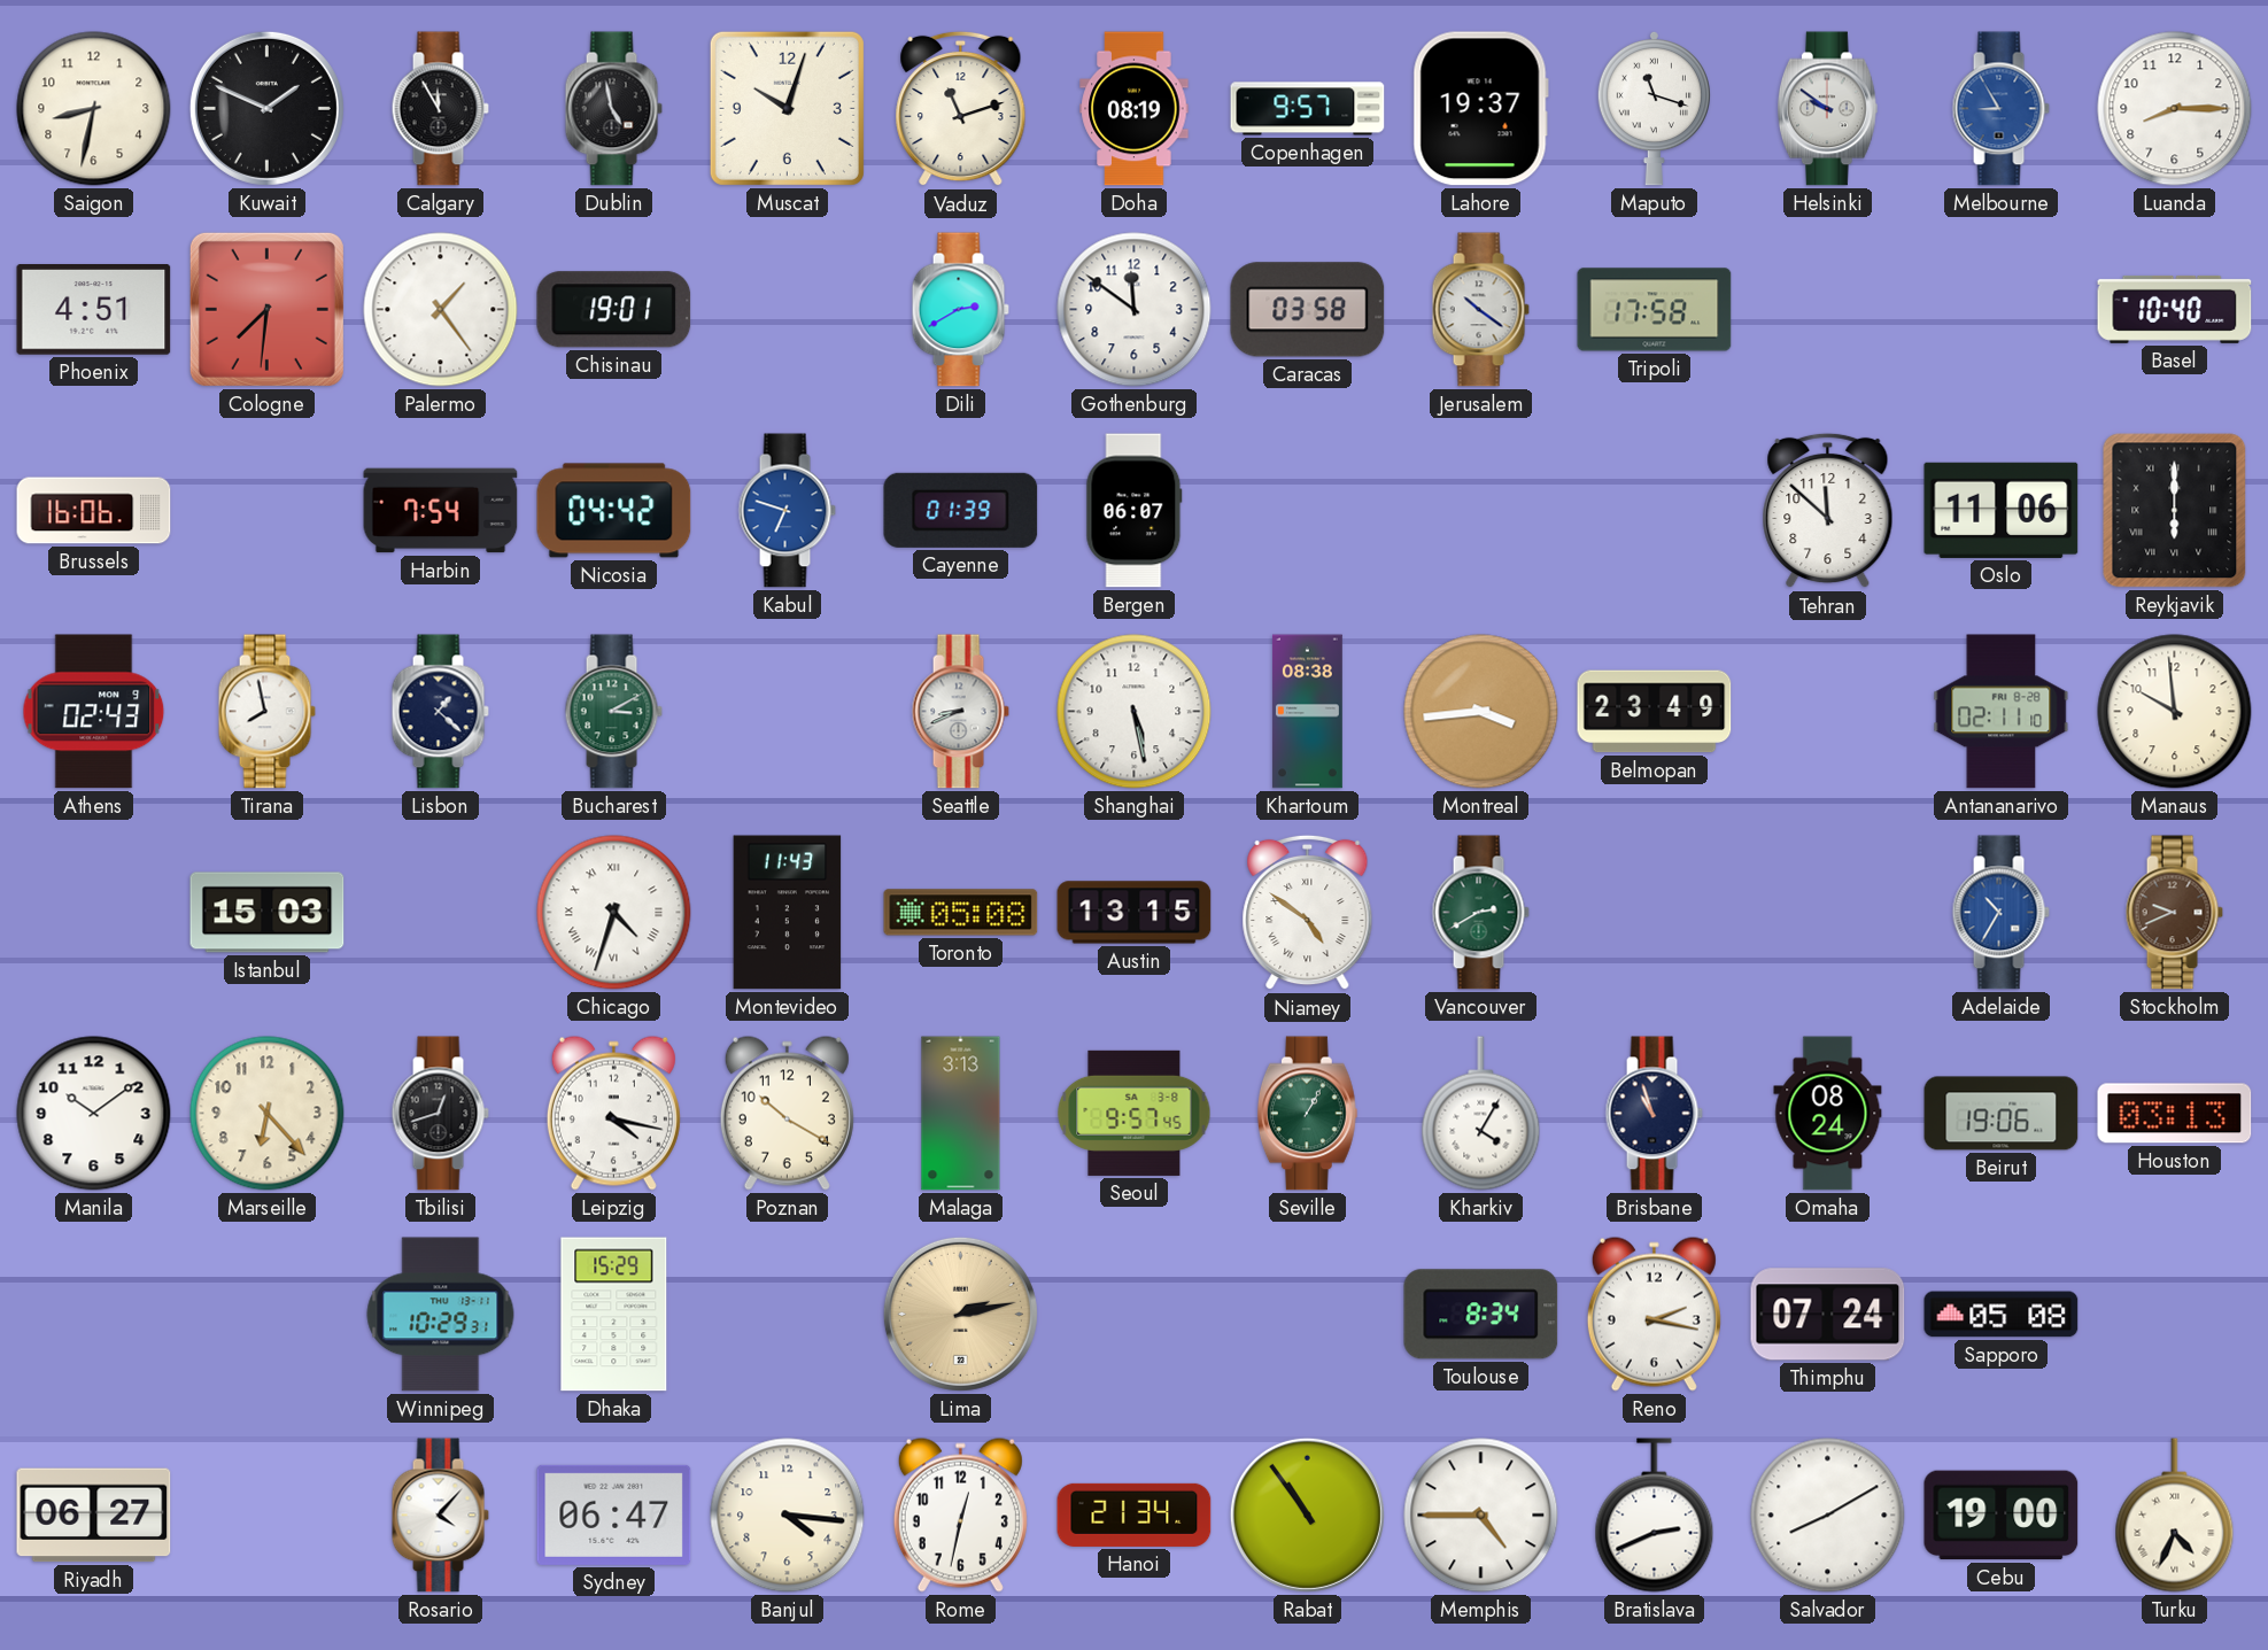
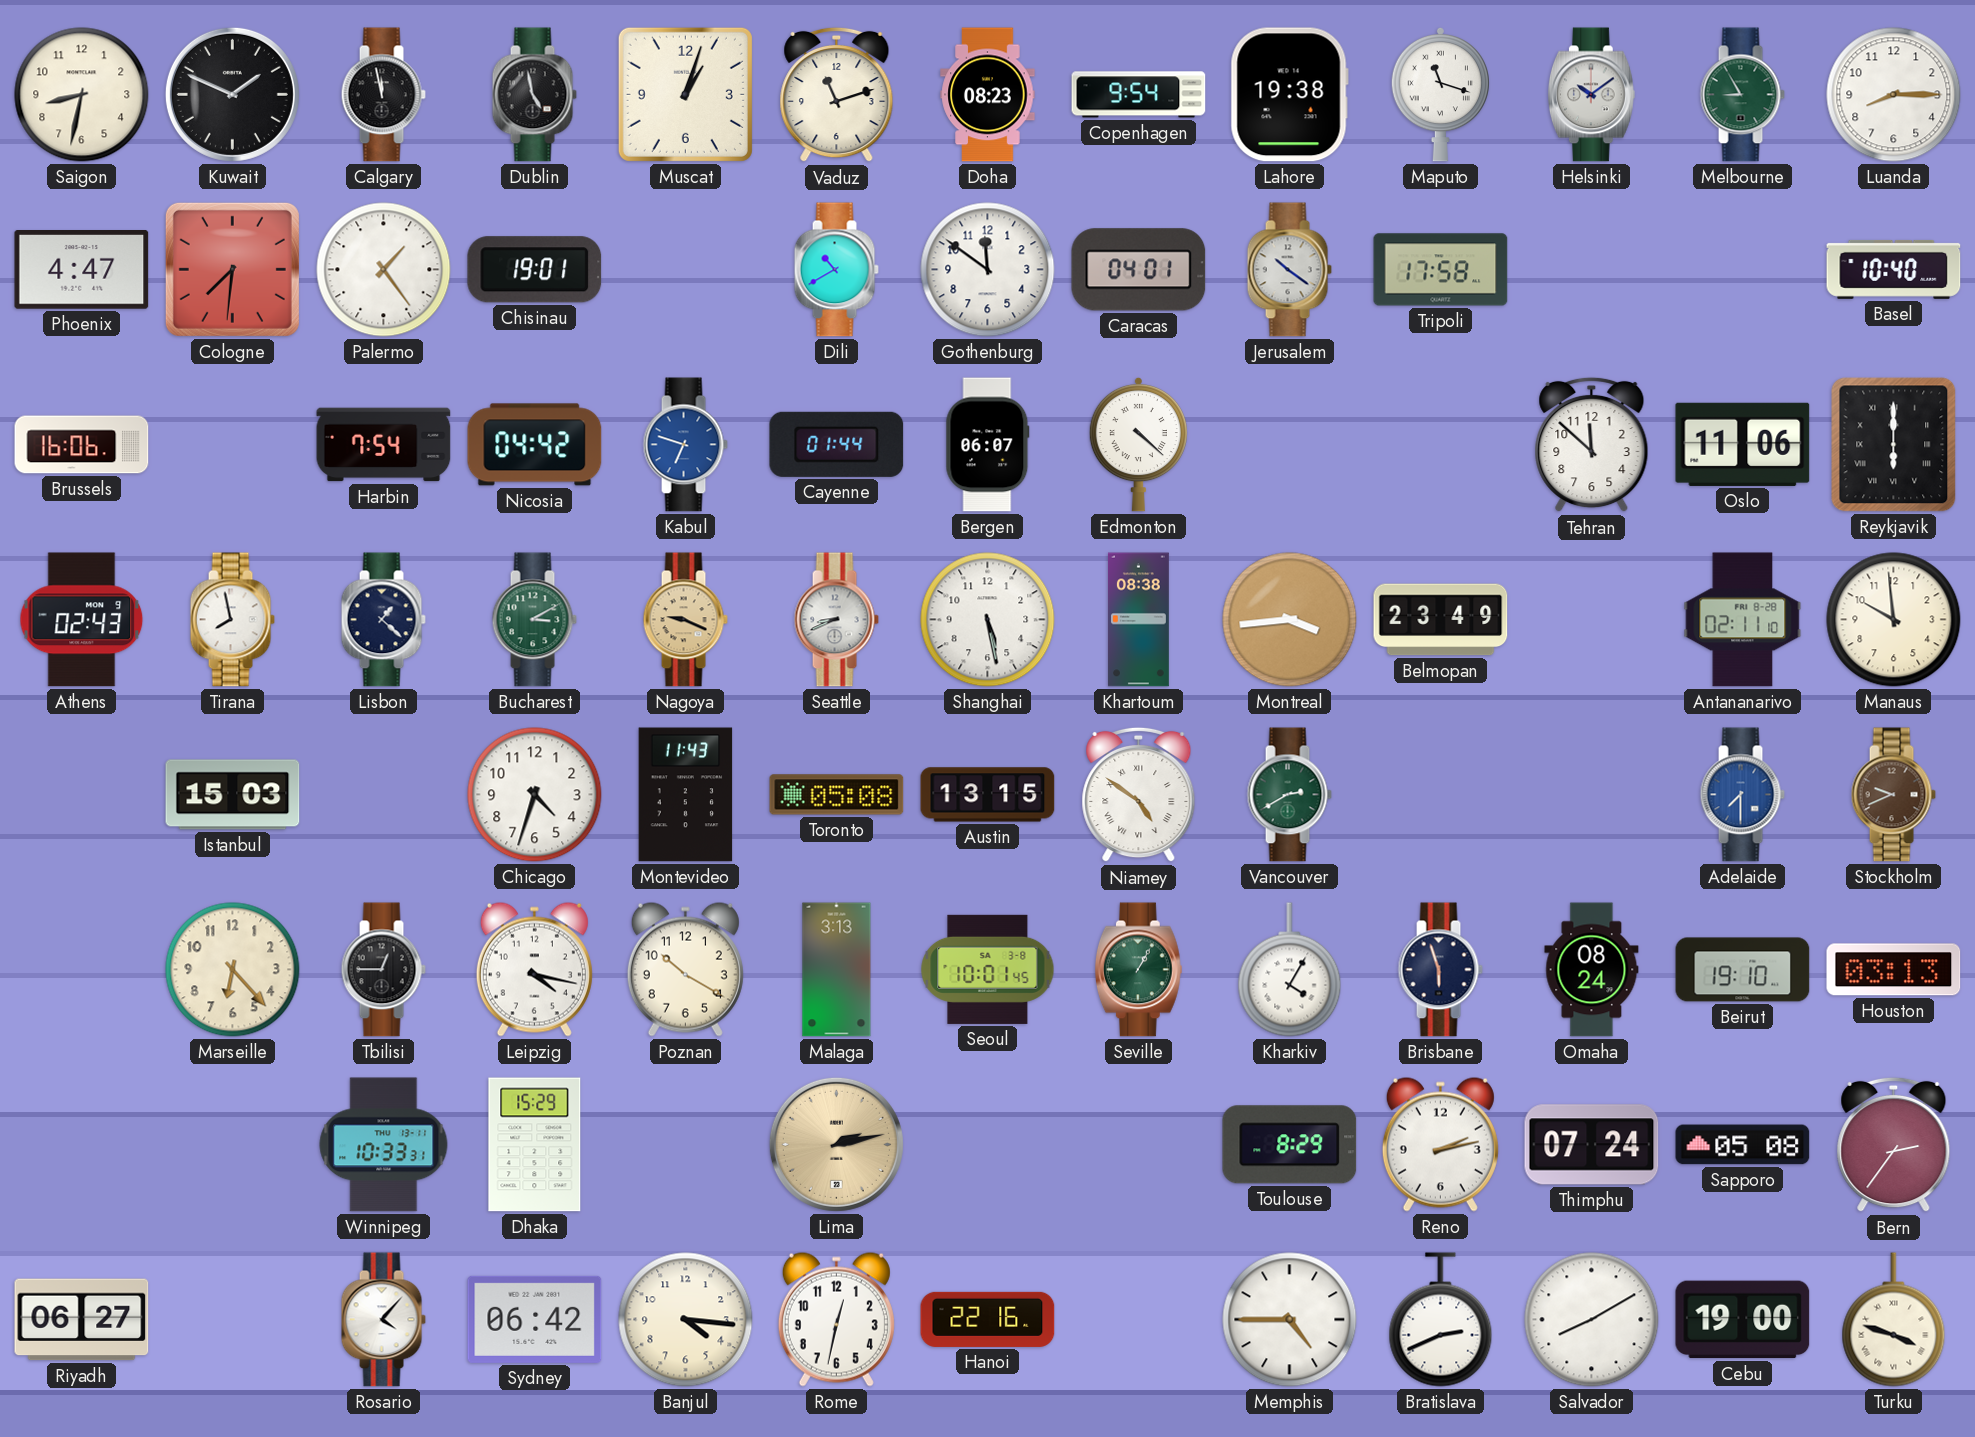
Calgary: 11:55 -> 11:58 (383, 95)
Muscat: 10:03 -> 1:03 (685, 94)
Doha: 08:19 -> 08:23 (988, 95)
Copenhagen: 9:57 -> 9:54 (1139, 95)
Lahore: 19:37 -> 19:38 (1289, 95)
Helsinki: 9:51 -> 10:09 (1591, 95)
Melbourne dial: blue -> green (1742, 95)
Phoenix: 4:51 -> 4:47 (82, 270)
Dili: 2:40 -> 10:40 (836, 270)
Caracas: 03:58 -> 04:01 (1139, 270)
Cayenne: 01:39 -> 01:44 (837, 444)
Edmonton: none -> 4:22 (1138, 444)
Nagoya: none -> 9:19 (685, 620)
Chicago numerals: Roman -> Arabic (535, 795)
Adelaide: 10:35 -> 7:30 (1742, 795)
Manila: 10:09 -> none (94, 1114)
Tbilisi: 12:42 -> 12:45 (383, 970)
Seoul: 9:57 -> 10:01 (988, 969)
Brisbane: 10:57 -> 5:57 (1440, 970)
Beirut: 19:06 -> 19:10 (1743, 970)
Winnipeg: 10:29 -> 10:33 (384, 1145)
Toulouse: 8:34 -> 8:29 (1290, 1145)
Reno: 2:17 -> 2:13 (1440, 1144)
Bern: none -> 2:36 (1894, 1145)
Sydney: 06:47 -> 06:42 (535, 1319)
Hanoi: 21:34 -> 22:16 (988, 1319)
Rabat: 10:54 -> none (1307, 1515)
Turku: 4:34 -> 3:48 (1894, 1320)
